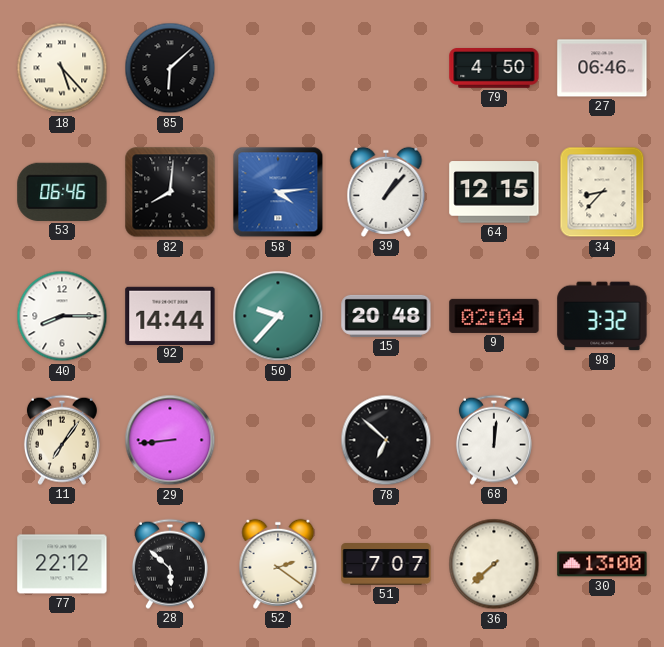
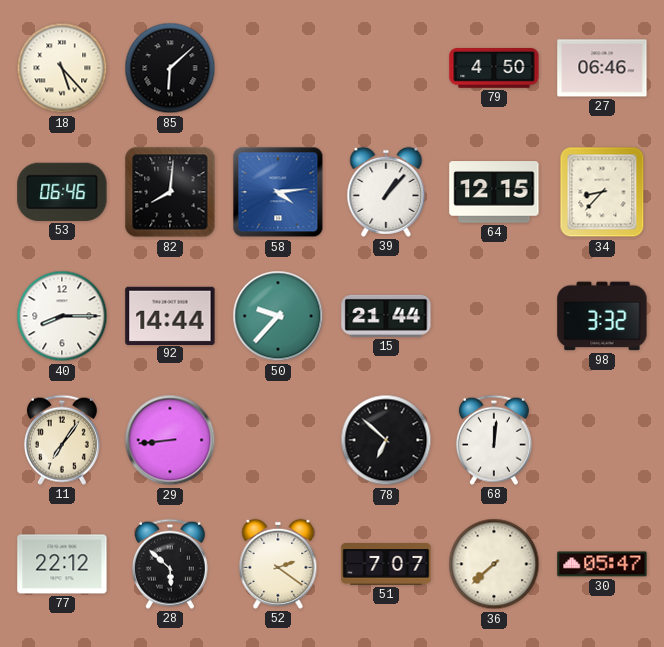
15: 20:48 -> 21:44 (386, 316)
9: 02:04 -> none (494, 316)
30: 13:00 -> 05:47 (602, 564)
